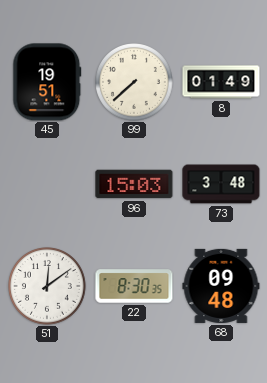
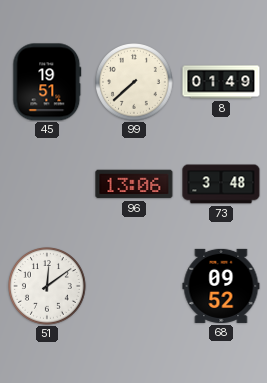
96: 15:03 -> 13:06 (134, 184)
22: 8:30 -> none (134, 286)
68: 09:48 -> 09:52 (221, 286)
